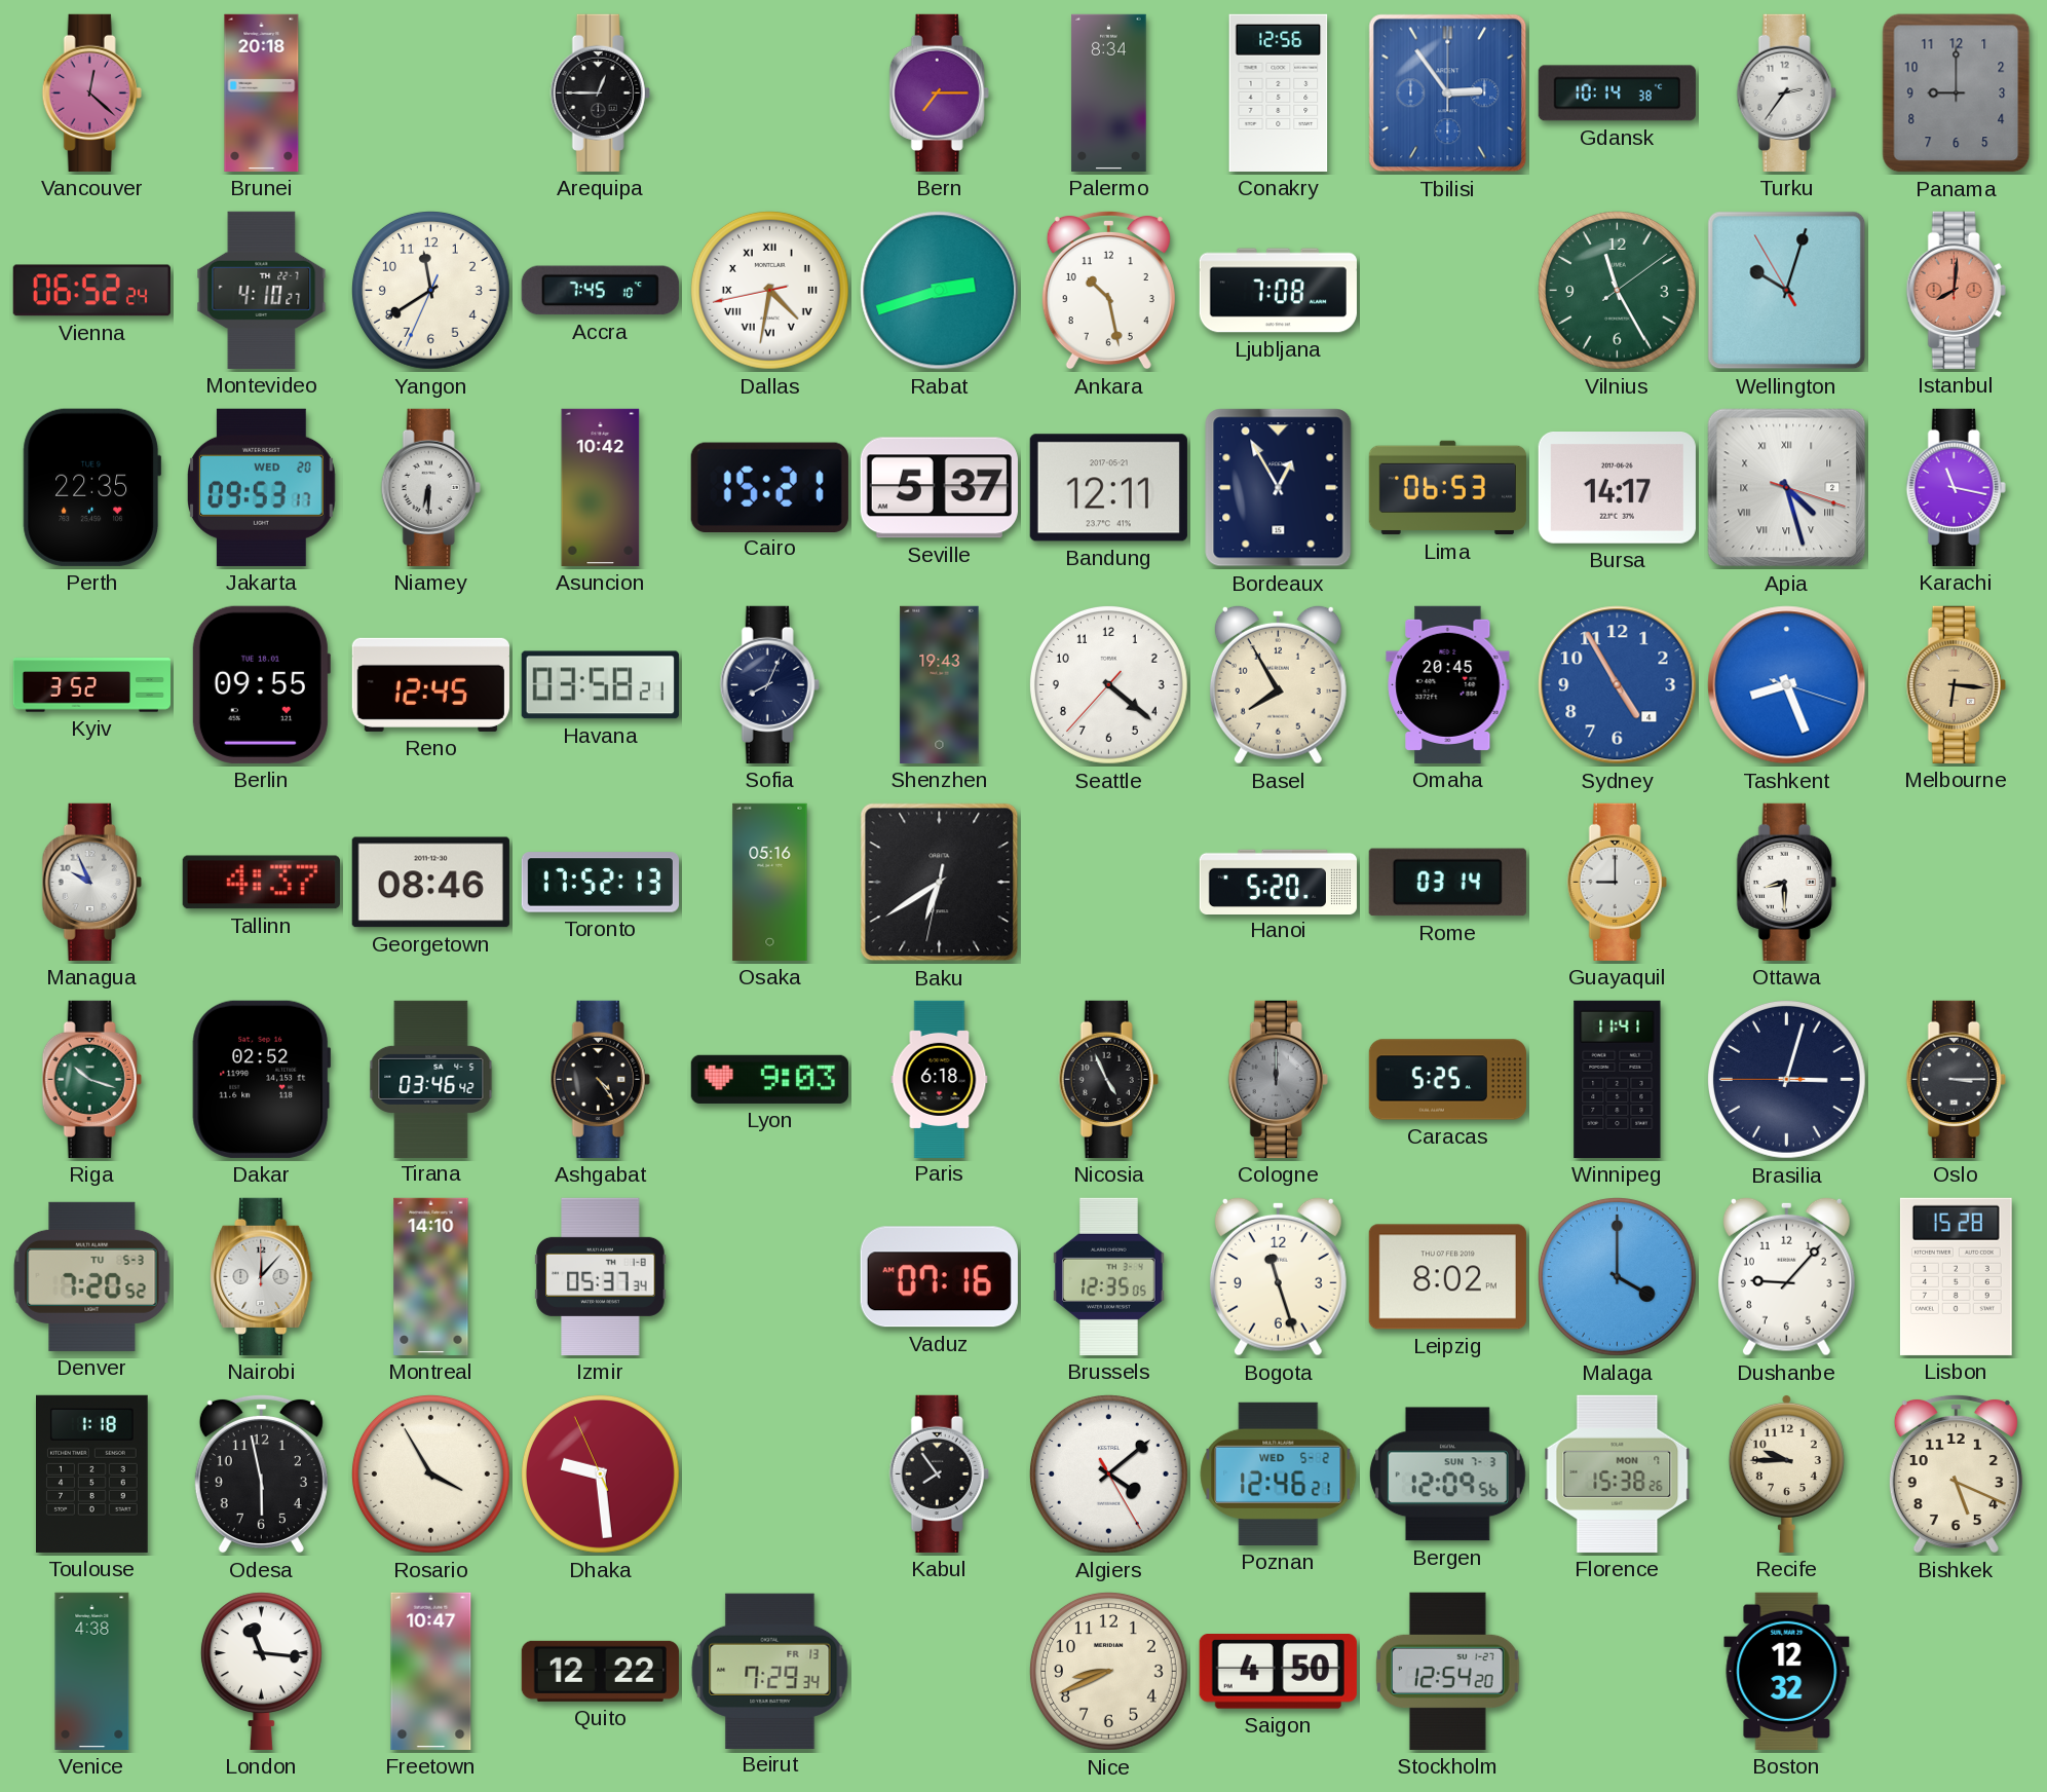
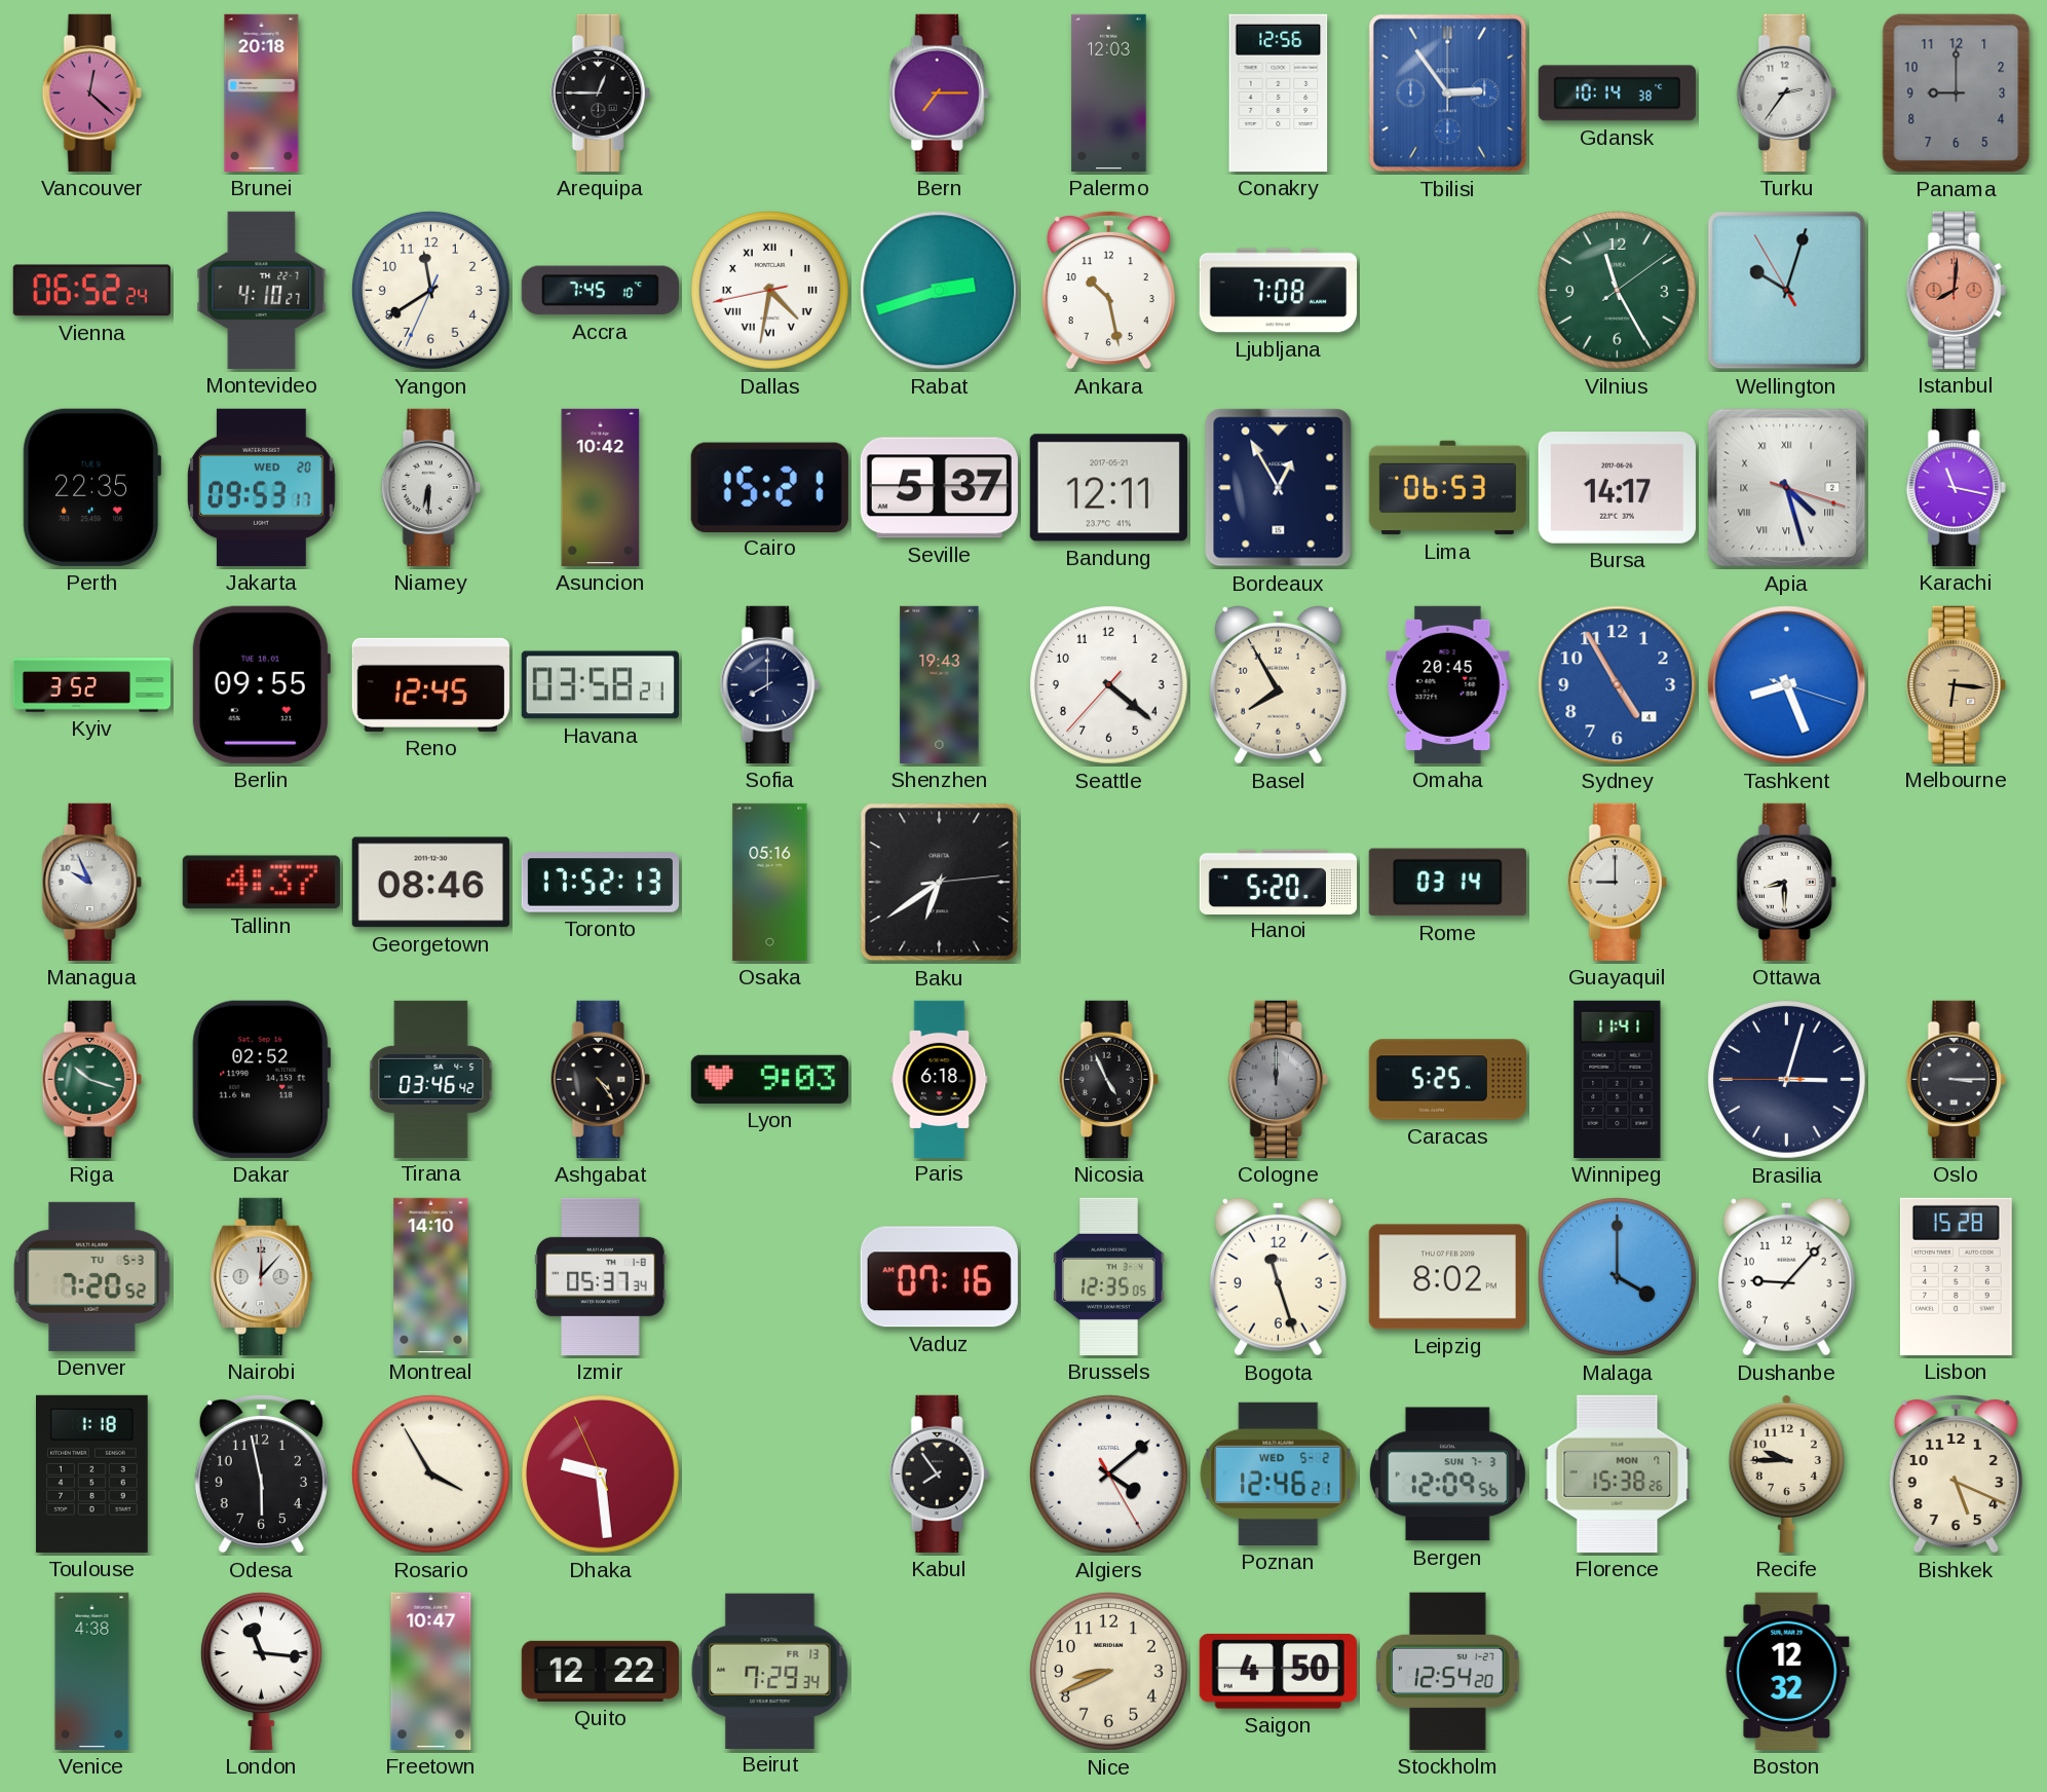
Palermo: 8:34 -> 12:03 (1109, 92)
Sofia: 8:04 -> 8:00 (769, 684)
Baku: 6:39:32 -> 6:39:14 (940, 883)
